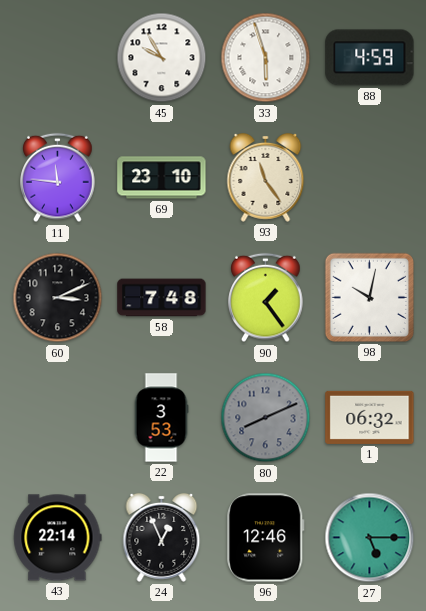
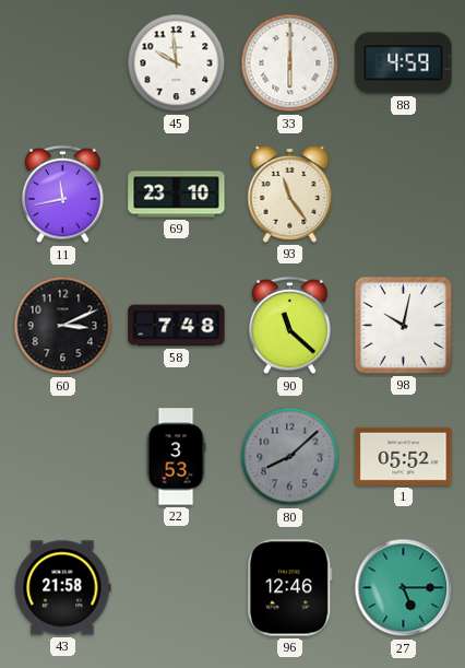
45: 9:55 -> 9:59 (177, 63)
33: 5:57 -> 6:00 (290, 63)
11: 11:46 -> 11:43 (63, 195)
90: 1:24 -> 11:22 (290, 326)
80: 8:11 -> 8:08 (290, 457)
1: 06:32 -> 05:52 (404, 456)
43: 22:14 -> 21:58 (63, 588)
24: 12:56 -> none (162, 537)
